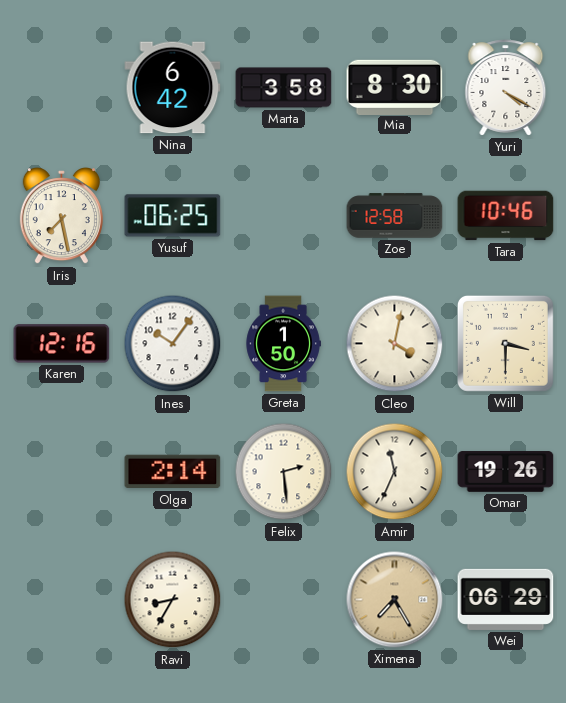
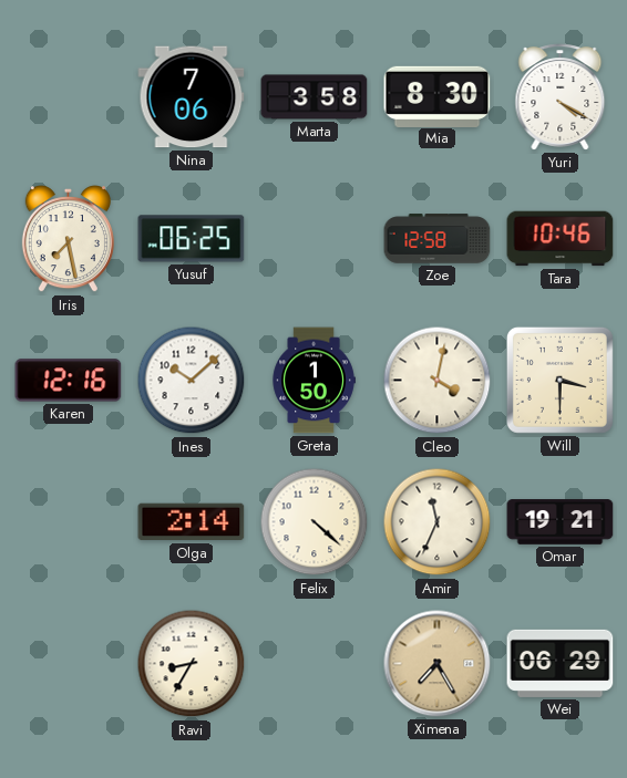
Nina: 6:42 -> 7:06 (192, 97)
Ines: 10:06 -> 10:08 (192, 381)
Felix: 2:29 -> 4:22 (315, 522)
Omar: 19:26 -> 19:21 (561, 522)
